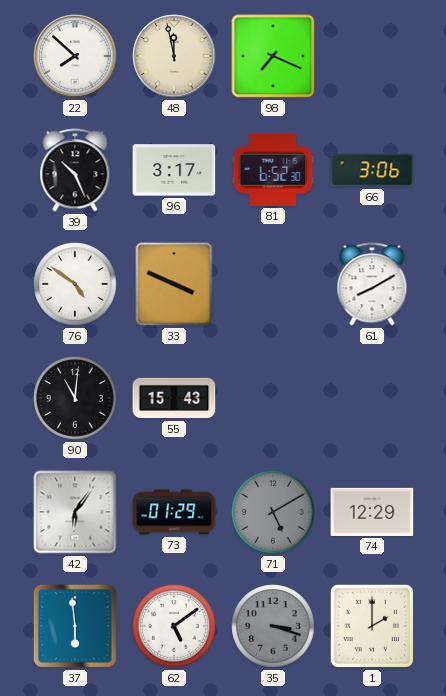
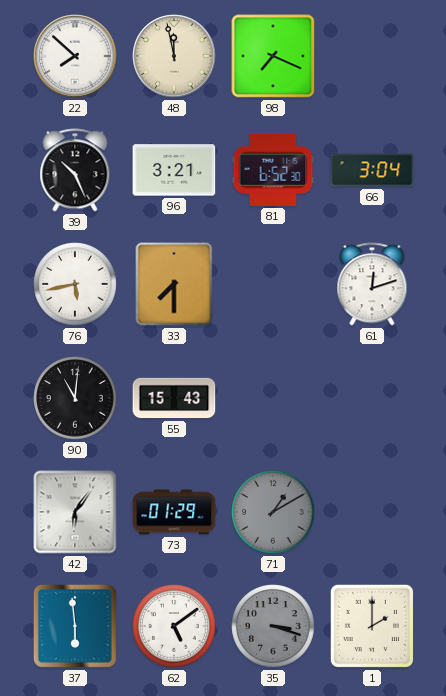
96: 3:17 -> 3:21 (174, 170)
66: 3:06 -> 3:04 (372, 170)
76: 4:51 -> 5:43 (75, 284)
33: 3:49 -> 7:30 (174, 284)
61: 8:10 -> 12:12 (372, 284)
71: 5:10 -> 1:10 (273, 512)
74: 12:29 -> none (372, 512)
